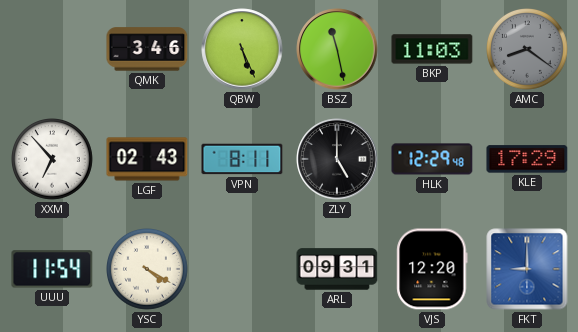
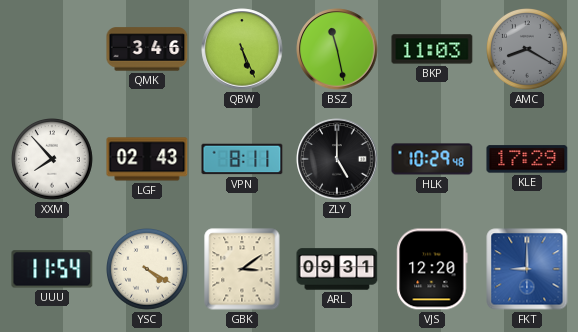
AMC: 8:21 -> 8:20 (528, 50)
XXM: 6:53 -> 7:53 (53, 160)
HLK: 12:29 -> 10:29 (432, 159)
GBK: none -> 3:09 (242, 269)
